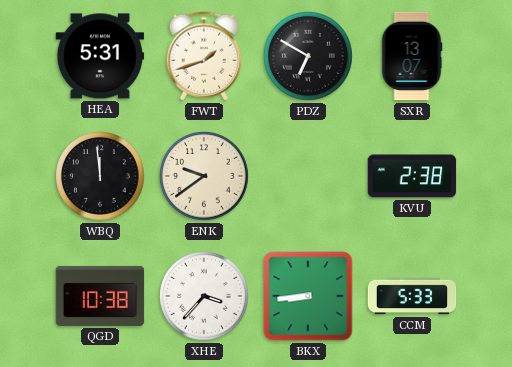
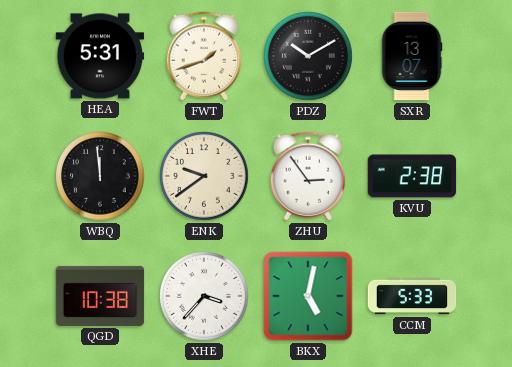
PDZ: 6:50 -> 10:10 (309, 57)
ZHU: none -> 2:54 (308, 176)
BKX: 8:44 -> 5:02 (308, 296)
